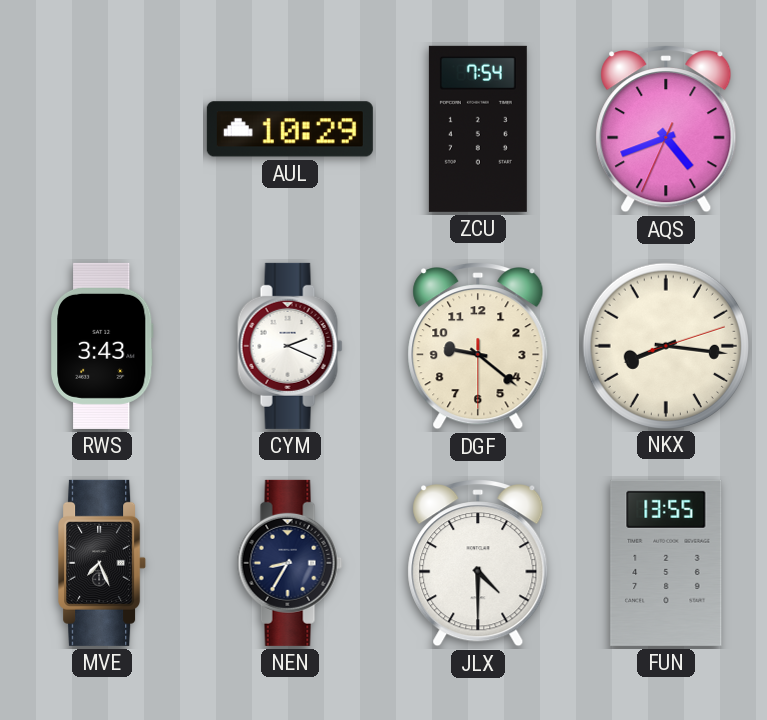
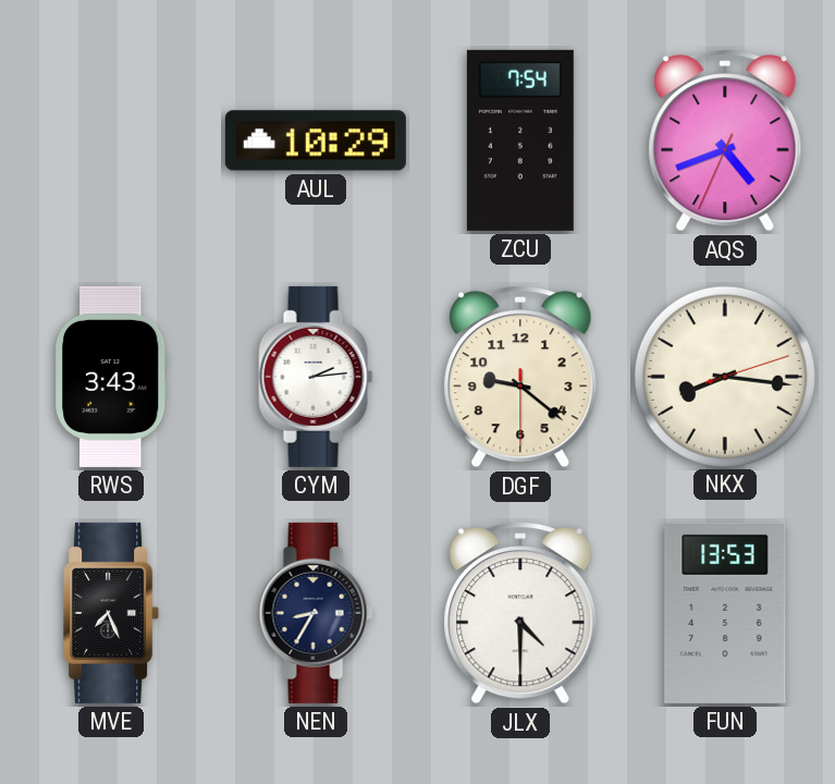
CYM: 2:19 -> 2:14 (316, 377)
FUN: 13:55 -> 13:53 (725, 613)
